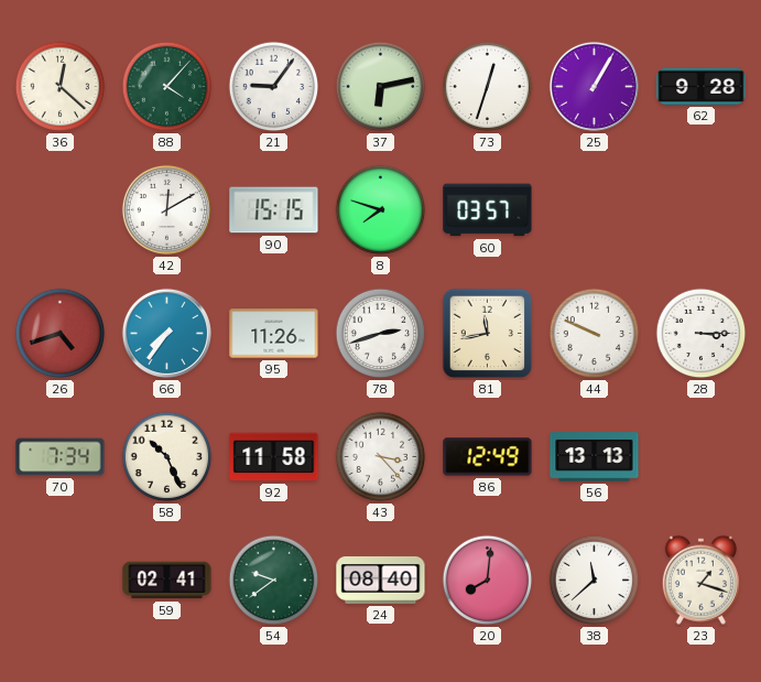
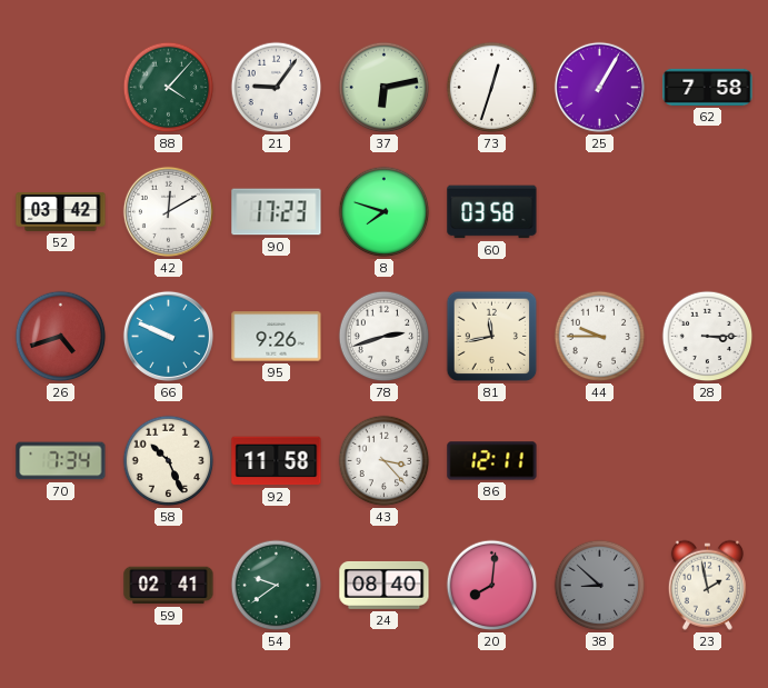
36: 12:22 -> none (61, 87)
62: 9:28 -> 7:58 (708, 87)
52: none -> 03:42 (61, 211)
90: 15:15 -> 17:23 (277, 212)
60: 03:57 -> 03:58 (492, 212)
66: 7:36 -> 9:49 (168, 336)
95: 11:26 -> 9:26 (277, 337)
44: 9:49 -> 9:45 (600, 337)
86: 12:49 -> 12:11 (492, 461)
56: 13:13 -> none (595, 457)
38: 11:38 -> 8:52 (600, 586)
38 dial: white -> grey (600, 586)
23: 1:18 -> 1:58 (707, 585)
